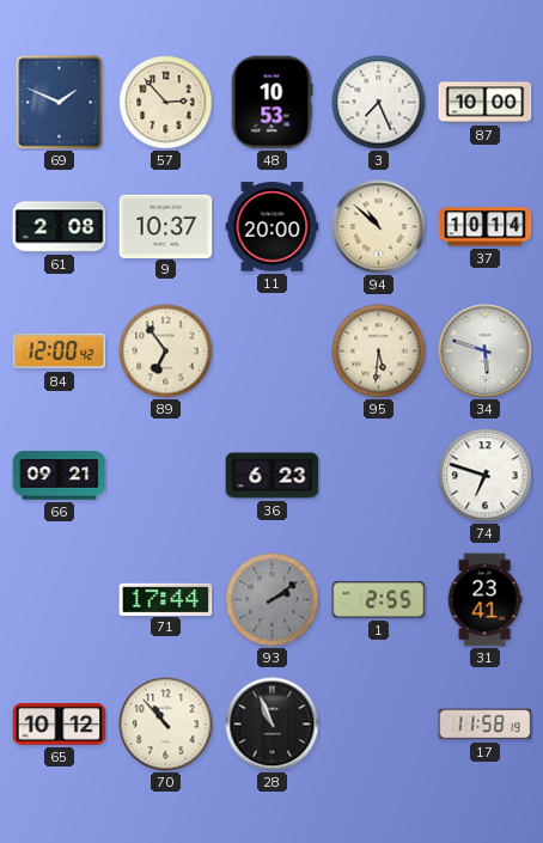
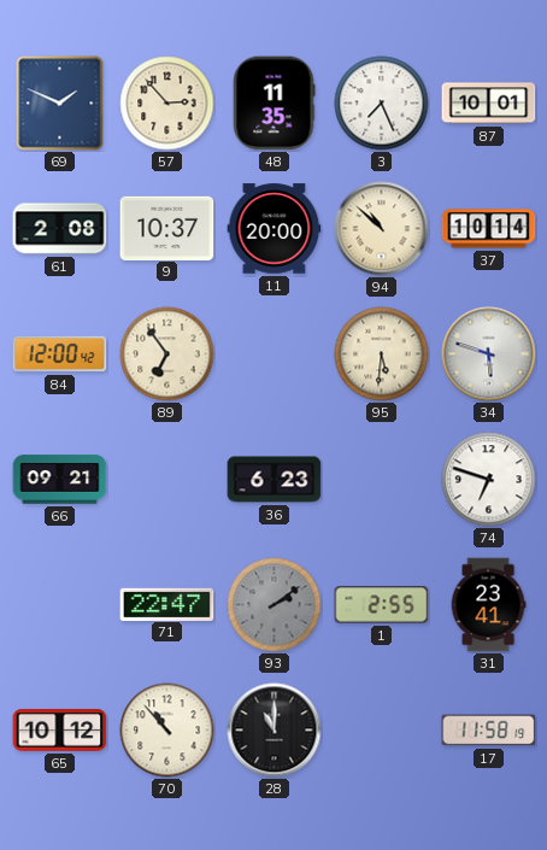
48: 10:53 -> 11:35 (273, 104)
87: 10:00 -> 10:01 (489, 104)
71: 17:44 -> 22:47 (167, 604)
28: 10:56 -> 11:00 (275, 731)
